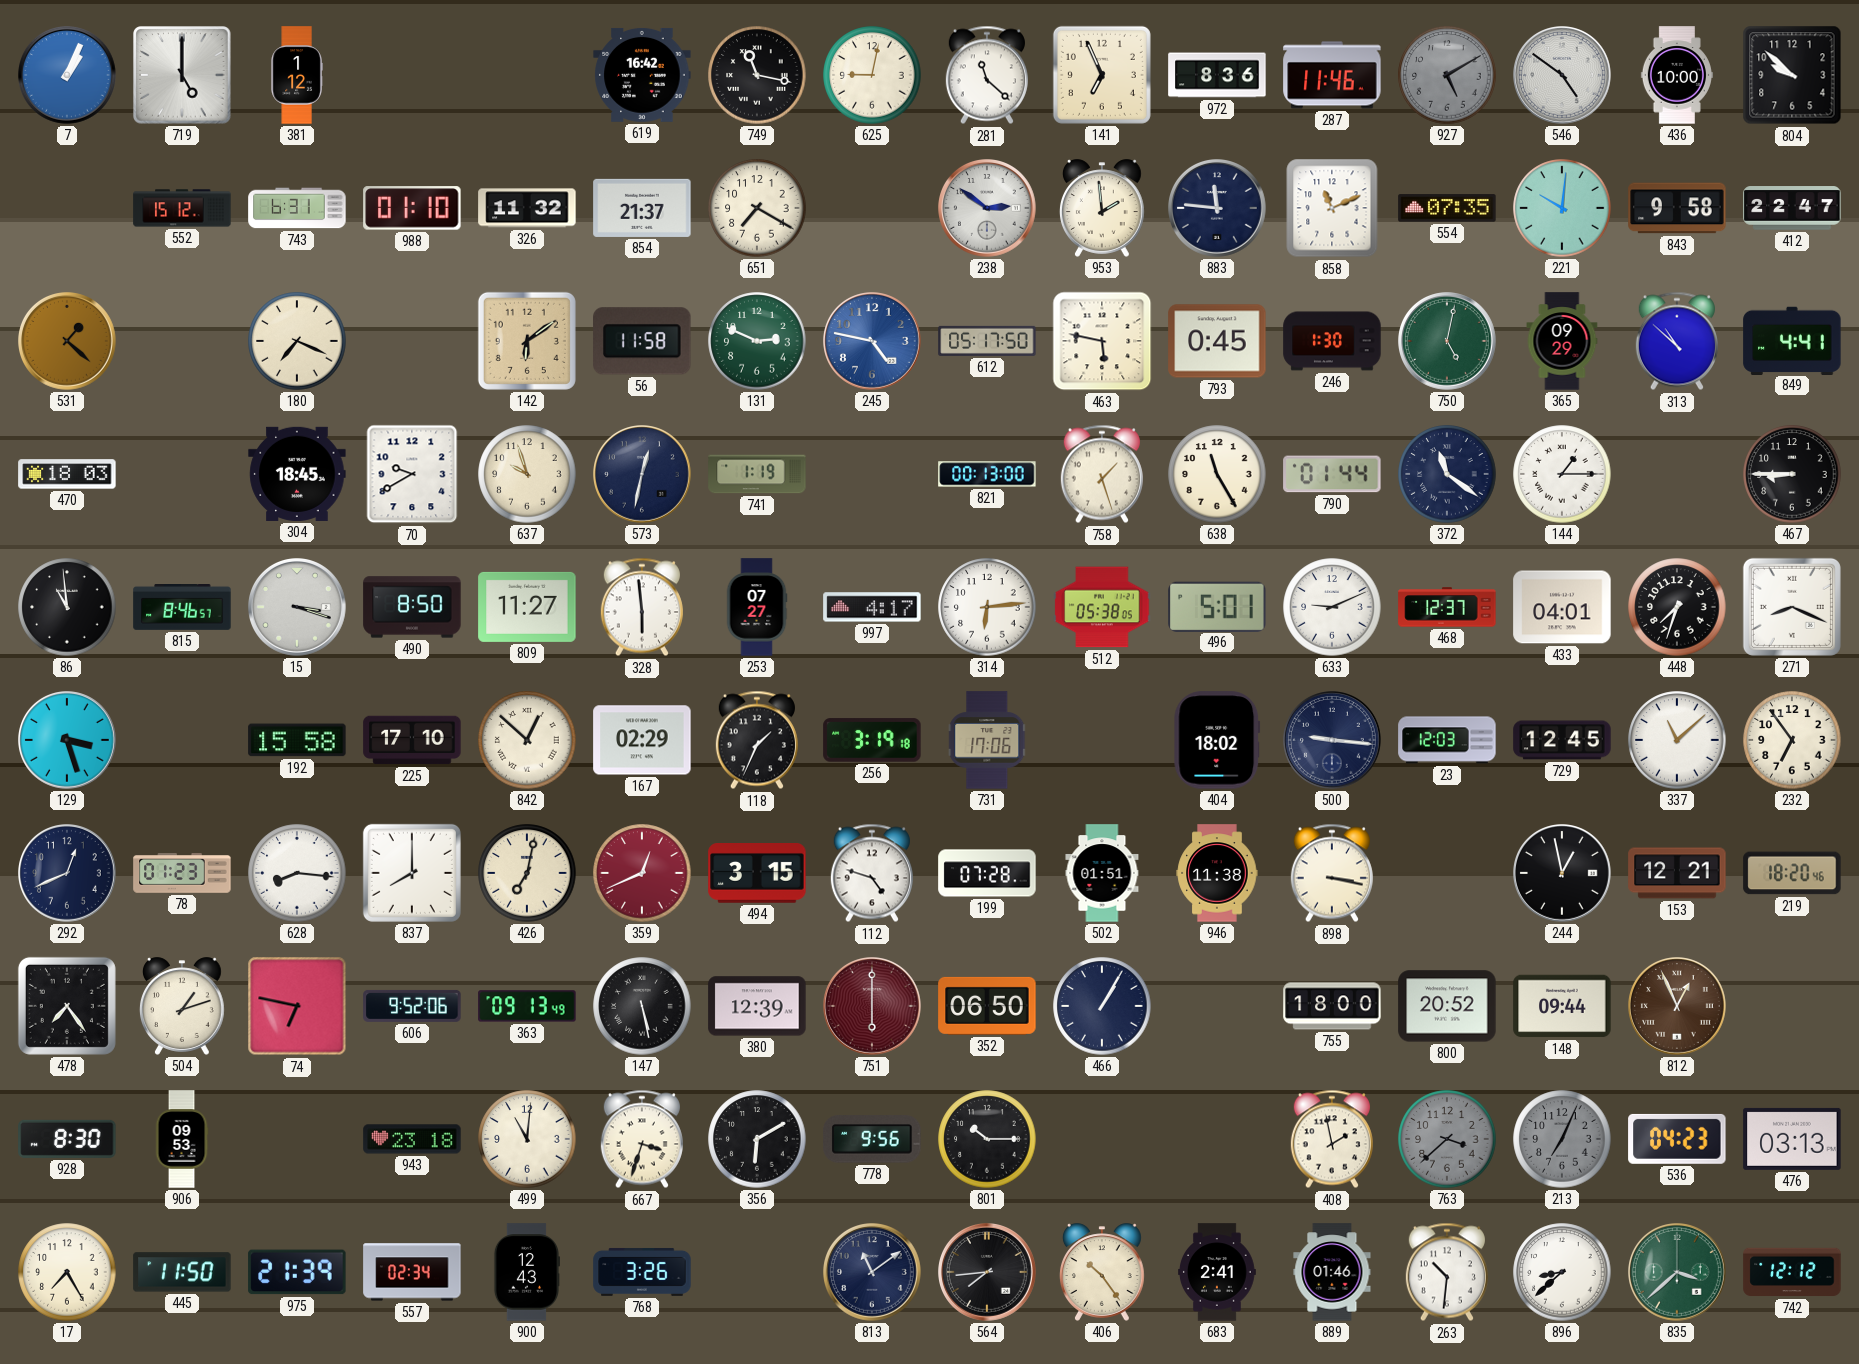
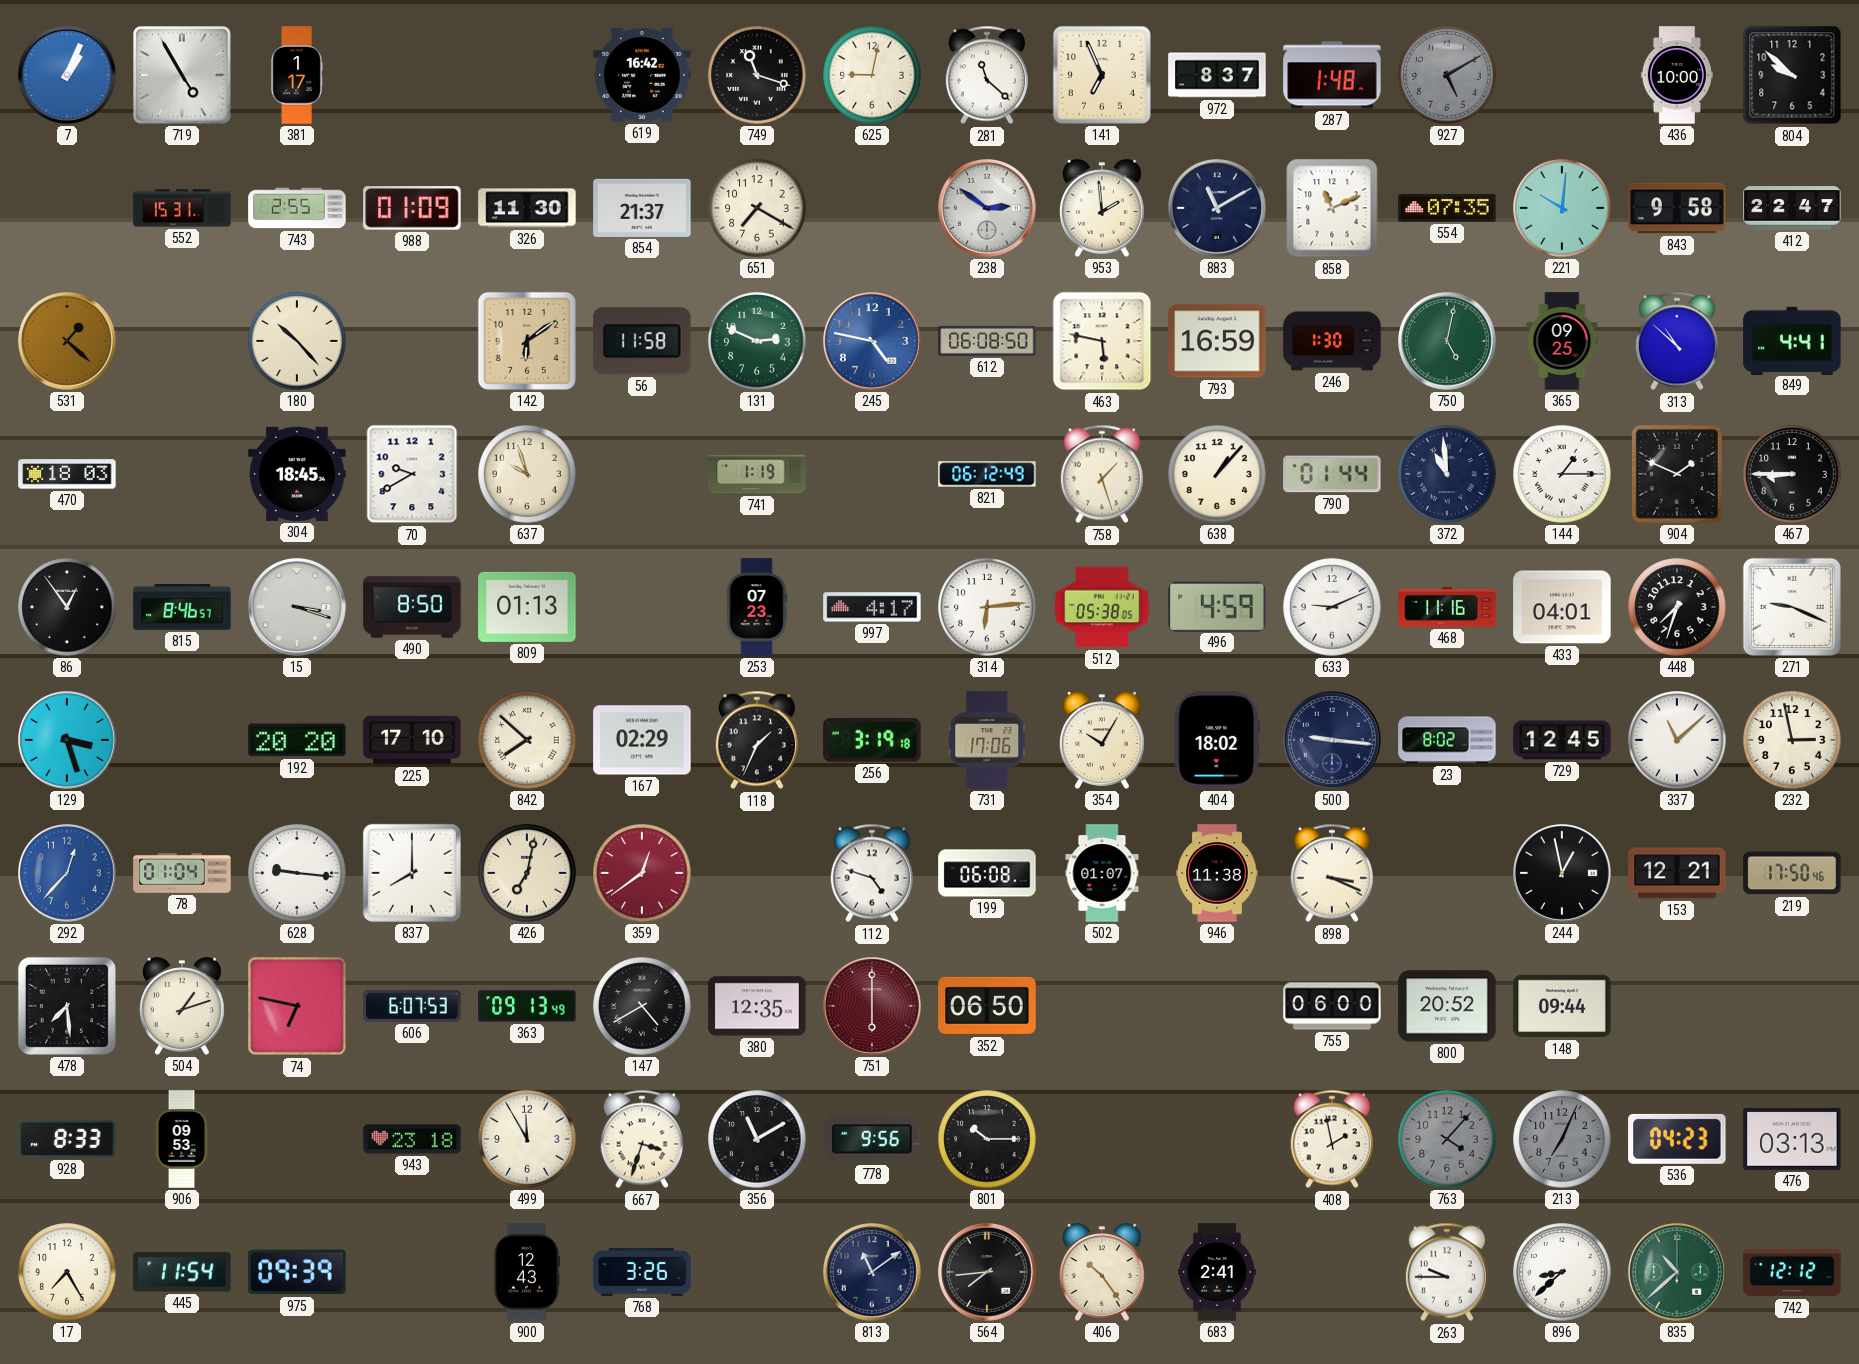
719: 5:00 -> 4:55 (182, 75)
381: 1:12 -> 1:17 (297, 75)
749: 11:17 -> 11:18 (757, 75)
972: 8:36 -> 8:37 (1217, 75)
287: 11:46 -> 1:48 (1332, 75)
546: 4:51 -> none (1563, 76)
552: 15:12 -> 15:31 (182, 208)
743: 6:31 -> 2:55 (297, 208)
988: 01:10 -> 01:09 (412, 208)
326: 11:32 -> 11:30 (527, 208)
883: 11:46 -> 11:10 (1218, 209)
180: 7:19 -> 10:23 (297, 341)
612: 05:17 -> 06:08 (987, 341)
793: 0:45 -> 16:59 (1217, 341)
365: 09:29 -> 09:25 (1562, 341)
573: 12:32 -> none (643, 475)
821: 00:13 -> 06:12 (987, 474)
638: 11:25 -> 1:07 (1217, 474)
372: 11:21 -> 10:59 (1447, 474)
904: none -> 1:49 (1677, 474)
86: 10:59 -> 12:54 (67, 607)
809: 11:27 -> 01:13 (527, 607)
328: 5:59 -> none (642, 607)
253: 07:27 -> 07:23 (757, 607)
496: 5:01 -> 4:59 (1217, 606)
468: 12:37 -> 11:16 (1447, 607)
271: 8:19 -> 9:19 (1792, 607)
192: 15:58 -> 20:20 (297, 740)
842: 12:52 -> 7:52 (527, 740)
354: none -> 10:05 (1102, 740)
23: 12:03 -> 8:02 (1447, 740)
232: 6:54 -> 2:58 (1792, 740)
292: 12:41 -> 12:37 (68, 874)
292 dial: navy -> blue (68, 874)
78: 01:23 -> 01:04 (182, 873)
628: 8:16 -> 9:16 (297, 873)
359: 12:41 -> 12:39 (642, 873)
494: 3:15 -> none (757, 873)
199: 07:28 -> 06:08 (987, 873)
502: 01:51 -> 01:07 (1102, 873)
898: 3:17 -> 3:19 (1332, 873)
219: 18:20 -> 17:50 (1792, 873)
478: 7:24 -> 7:29 (67, 1006)
606: 9:52 -> 6:07 (412, 1006)
147: 5:28 -> 4:40 (642, 1006)
380: 12:39 -> 12:35 (757, 1006)
466: 1:05 -> none (1102, 1006)
755: 18:00 -> 06:00 (1332, 1006)
812: 12:56 -> none (1678, 1007)
928: 8:30 -> 8:33 (67, 1139)
499: 11:01 -> 11:55 (527, 1139)
356: 6:10 -> 11:10 (757, 1139)
763: 3:38 -> 4:07 (1447, 1139)
445: 11:50 -> 11:54 (182, 1272)
975: 21:39 -> 09:39 (297, 1272)
557: 02:34 -> none (412, 1272)
889: 01:46 -> none (1332, 1272)
263: 10:31 -> 9:45 (1447, 1272)
835: 3:38 -> 10:38 (1678, 1273)
